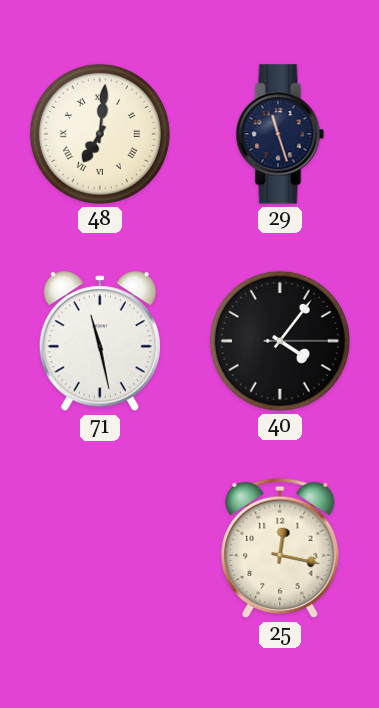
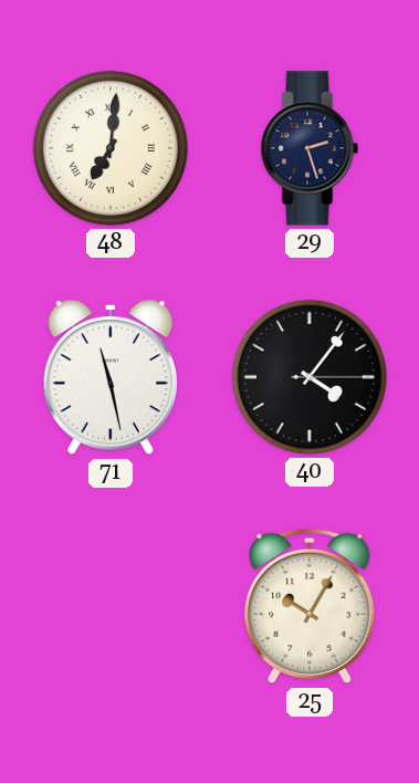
29: 11:27 -> 2:27 (310, 148)
25: 12:17 -> 10:05 (310, 606)
